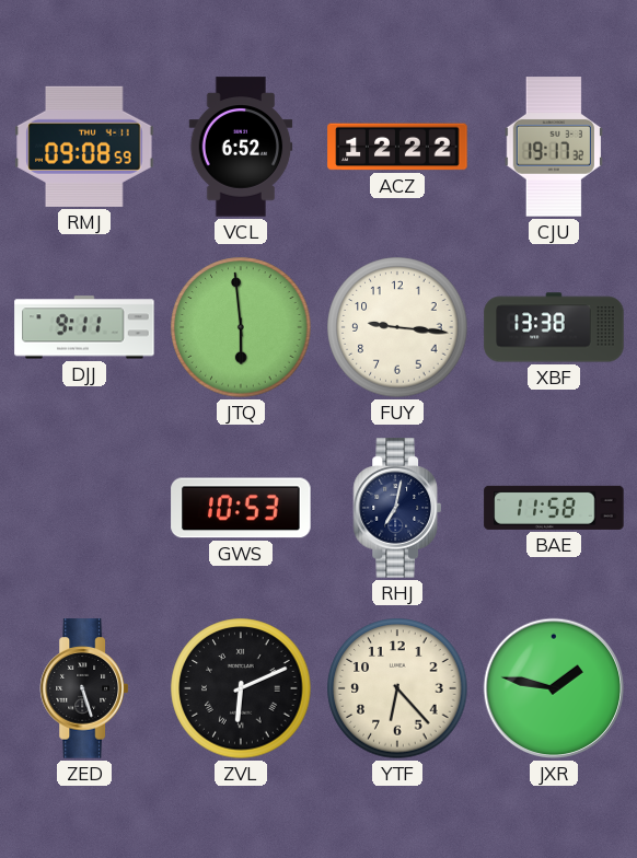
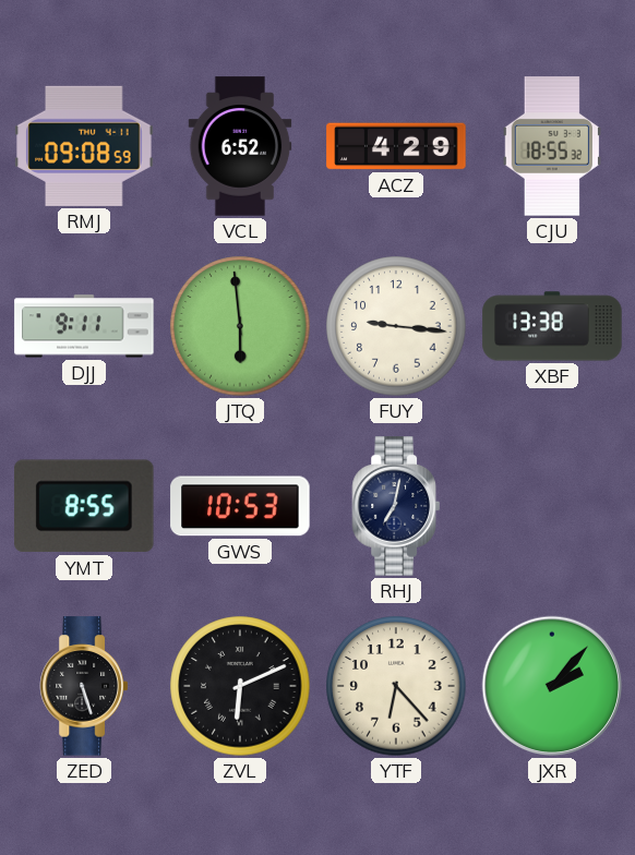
ACZ: 12:22 -> 4:29 (396, 146)
CJU: 19:17 -> 18:55 (552, 146)
YMT: none -> 8:55 (84, 506)
BAE: 11:58 -> none (554, 508)
JXR: 1:47 -> 2:07 (552, 686)
